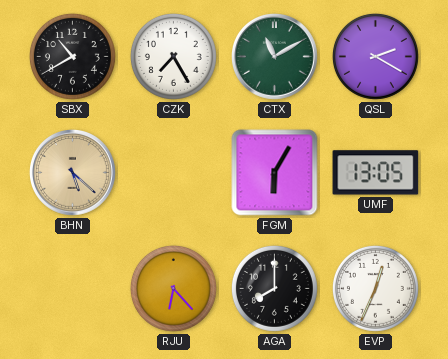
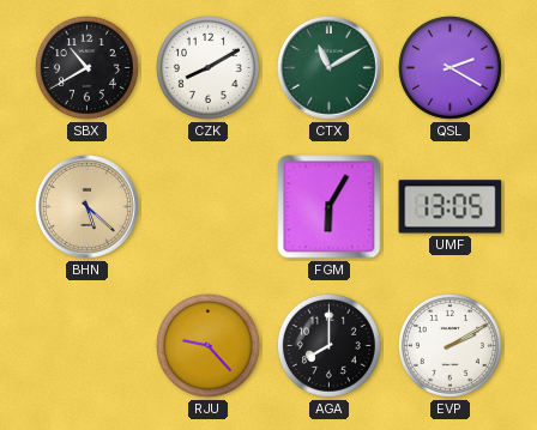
CZK: 7:25 -> 8:10 (207, 67)
RJU: 6:23 -> 9:23 (207, 345)
EVP: 12:34 -> 2:10 (449, 345)
